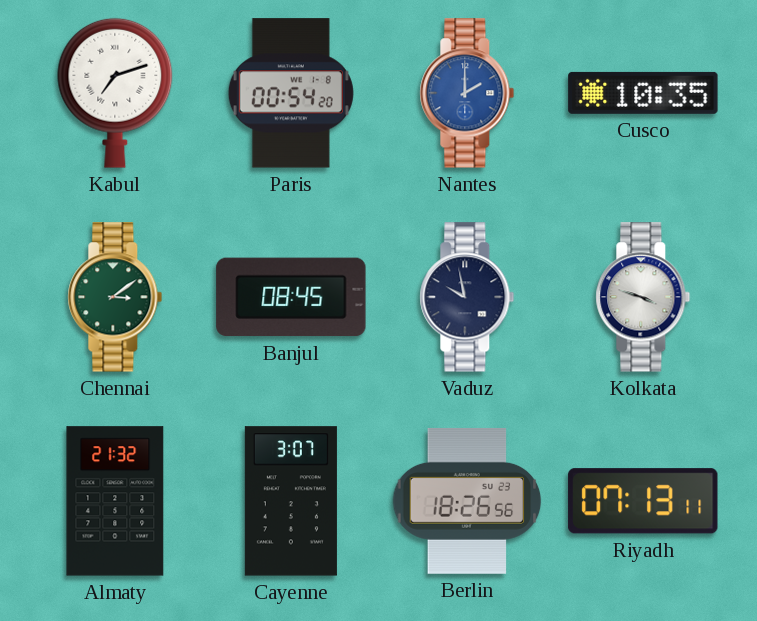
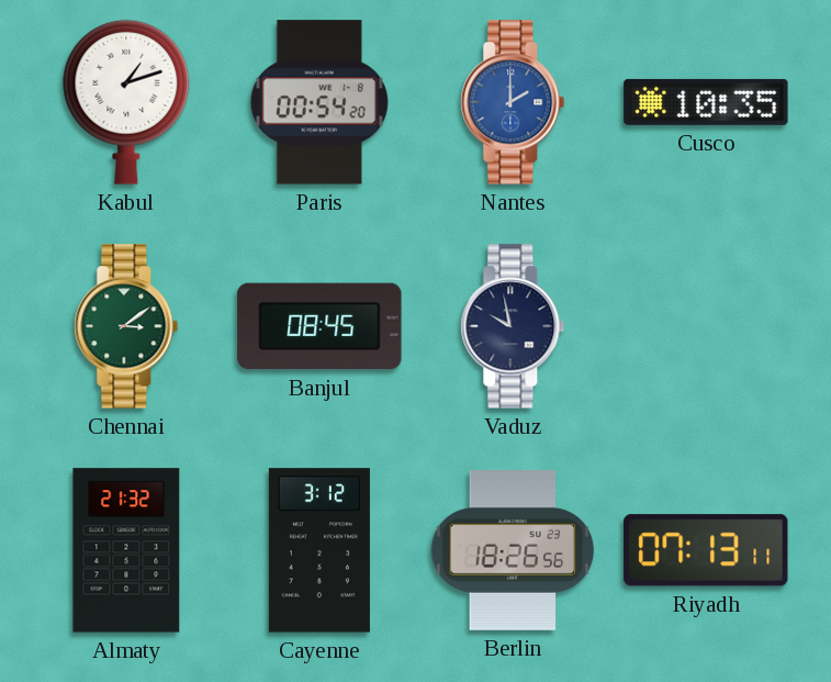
Kabul: 7:12 -> 1:12 (126, 102)
Kolkata: 3:48 -> none (643, 297)
Cayenne: 3:07 -> 3:12 (319, 550)
